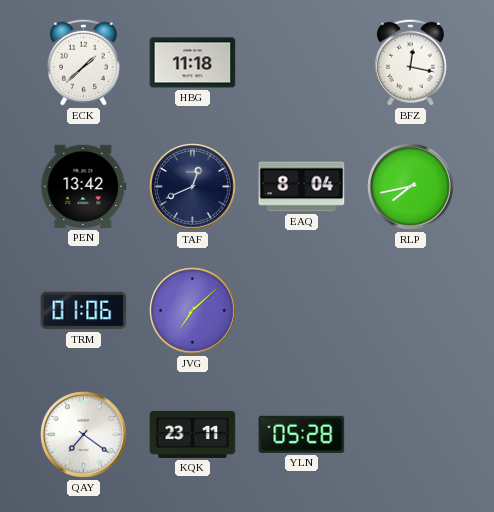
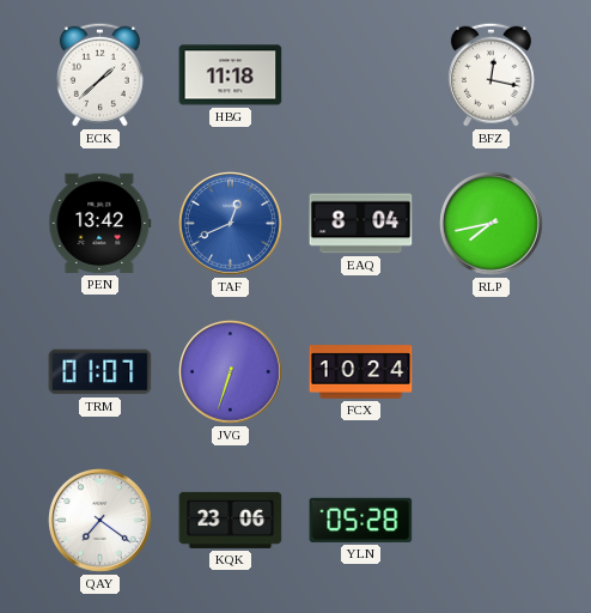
TAF dial: navy -> blue (231, 224)
TRM: 01:06 -> 01:07 (100, 372)
JVG: 7:08 -> 6:33 (231, 372)
FCX: none -> 10:24 (361, 372)
KQK: 23:11 -> 23:06 (231, 520)
